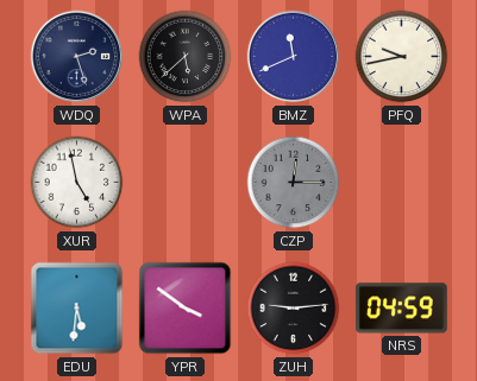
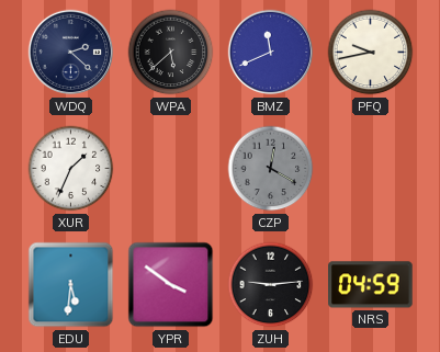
WDQ: 2:27 -> 2:22 (71, 53)
XUR: 4:58 -> 1:34 (71, 169)
CZP: 12:15 -> 12:20 (271, 169)
